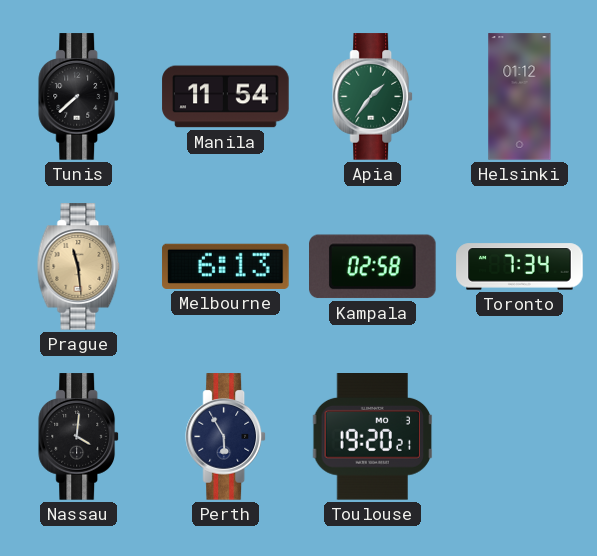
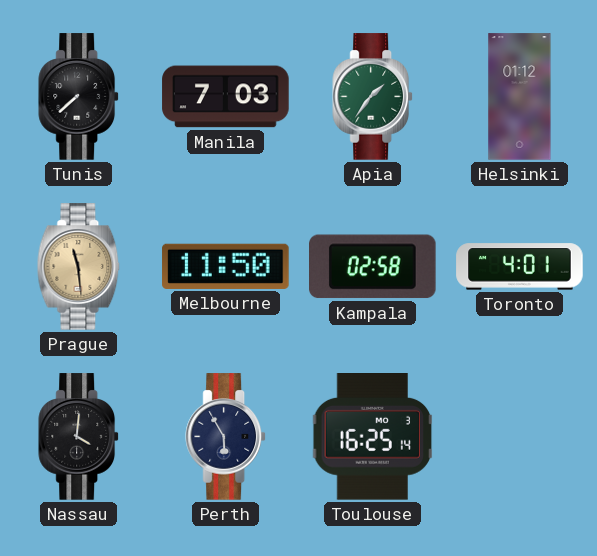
Manila: 11:54 -> 7:03 (226, 97)
Melbourne: 6:13 -> 11:50 (226, 266)
Toronto: 7:34 -> 4:01 (520, 267)
Toulouse: 19:20 -> 16:25 (373, 437)
